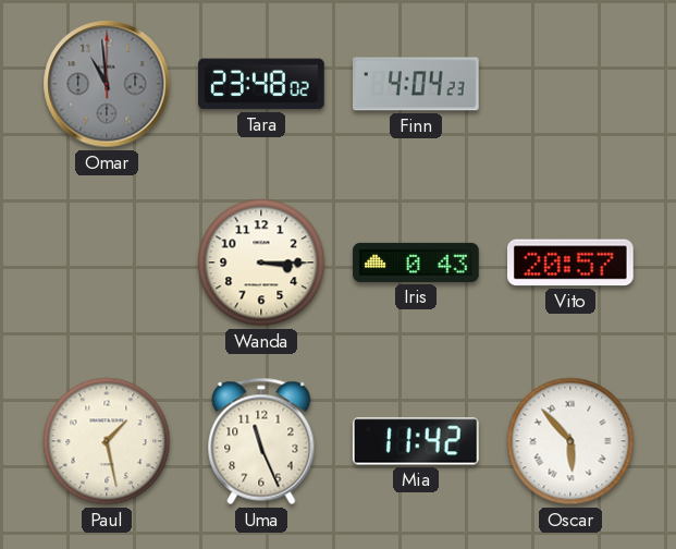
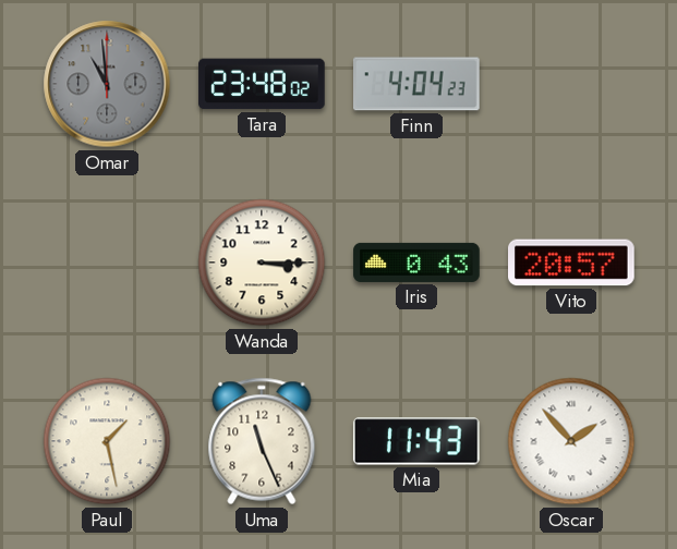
Mia: 11:42 -> 11:43 (416, 441)
Oscar: 5:53 -> 1:53 (571, 441)
